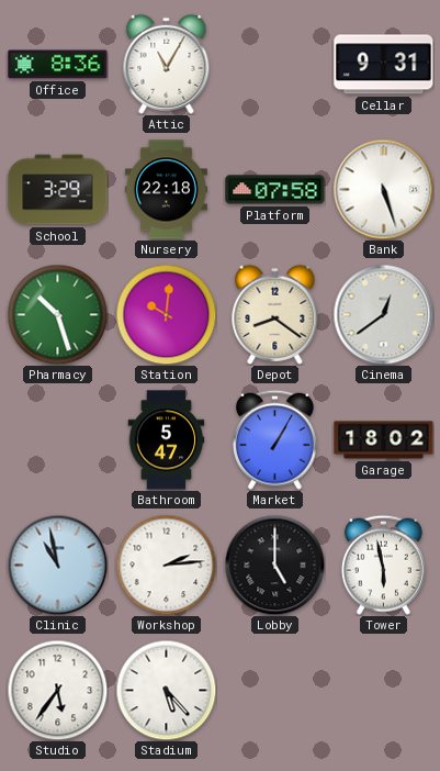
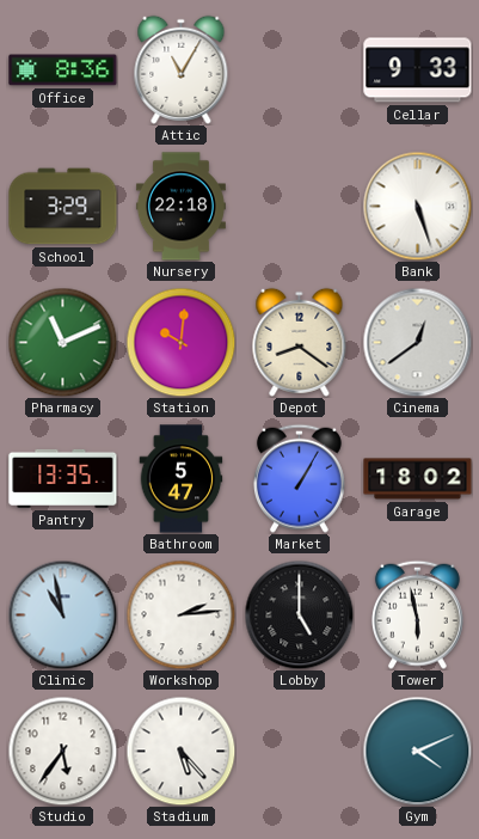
Cellar: 9:31 -> 9:33 (418, 71)
Platform: 07:58 -> none (275, 190)
Pharmacy: 10:27 -> 11:11 (62, 342)
Pantry: none -> 13:35 (63, 478)
Gym: none -> 4:11 (417, 751)
